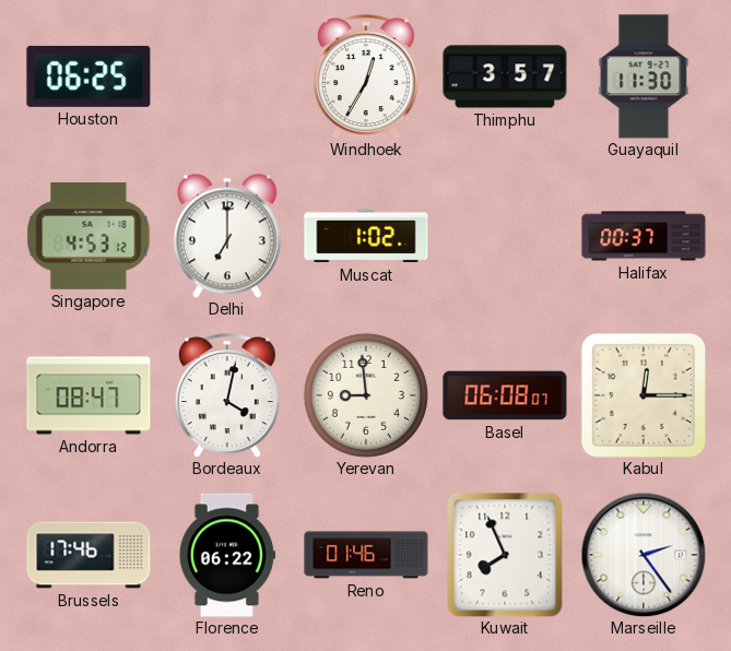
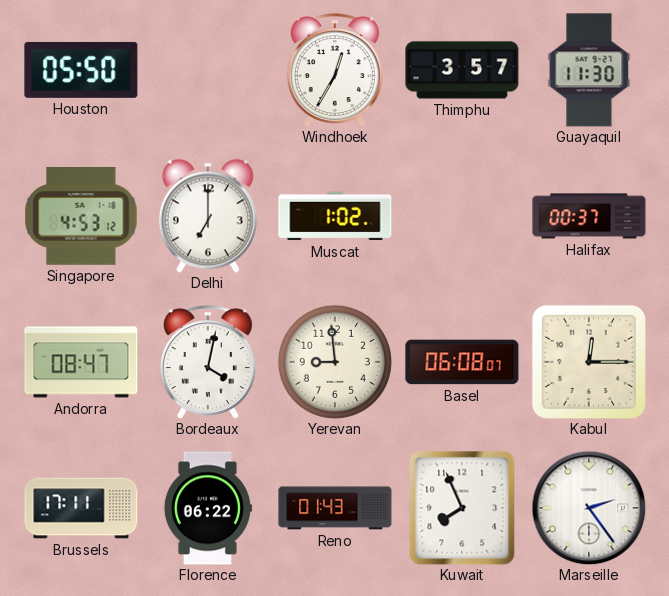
Houston: 06:25 -> 05:50 (81, 70)
Brussels: 17:46 -> 17:11 (81, 508)
Reno: 01:46 -> 01:43 (335, 508)
